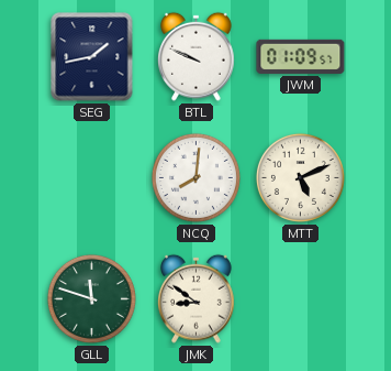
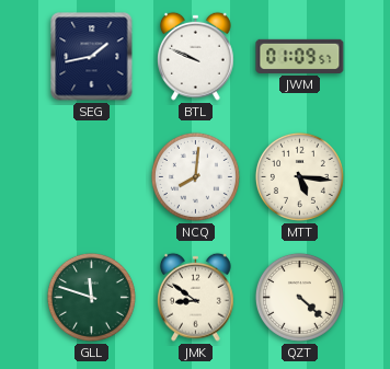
MTT: 5:11 -> 5:16 (299, 176)
QZT: none -> 4:22 (299, 297)
